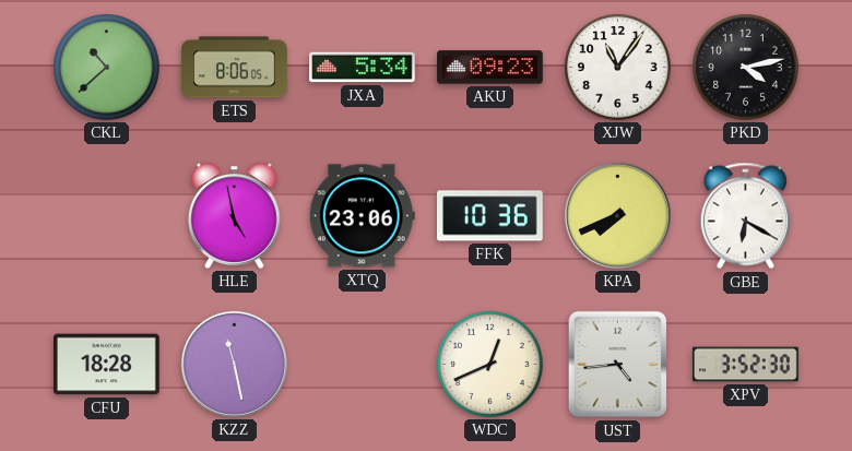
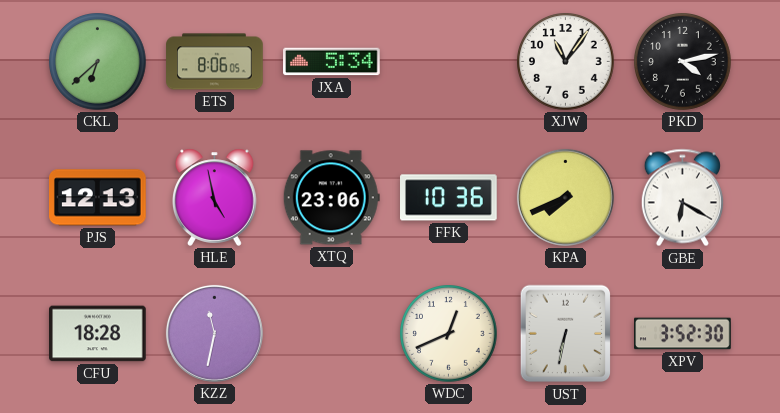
CKL: 10:38 -> 6:38 (98, 62)
AKU: 09:23 -> none (490, 68)
PJS: none -> 12:13 (98, 198)
KZZ: 11:28 -> 11:32 (214, 333)
UST: 4:44 -> 6:32 (566, 334)
